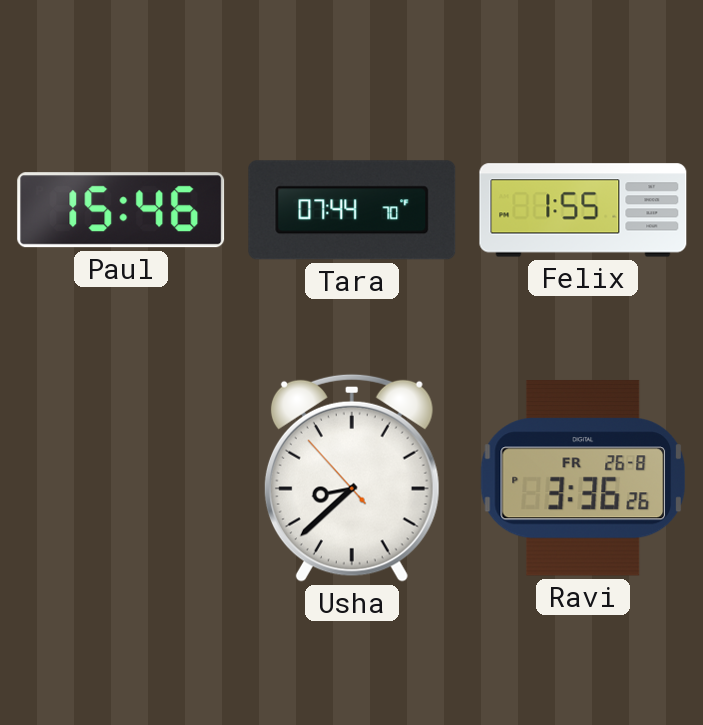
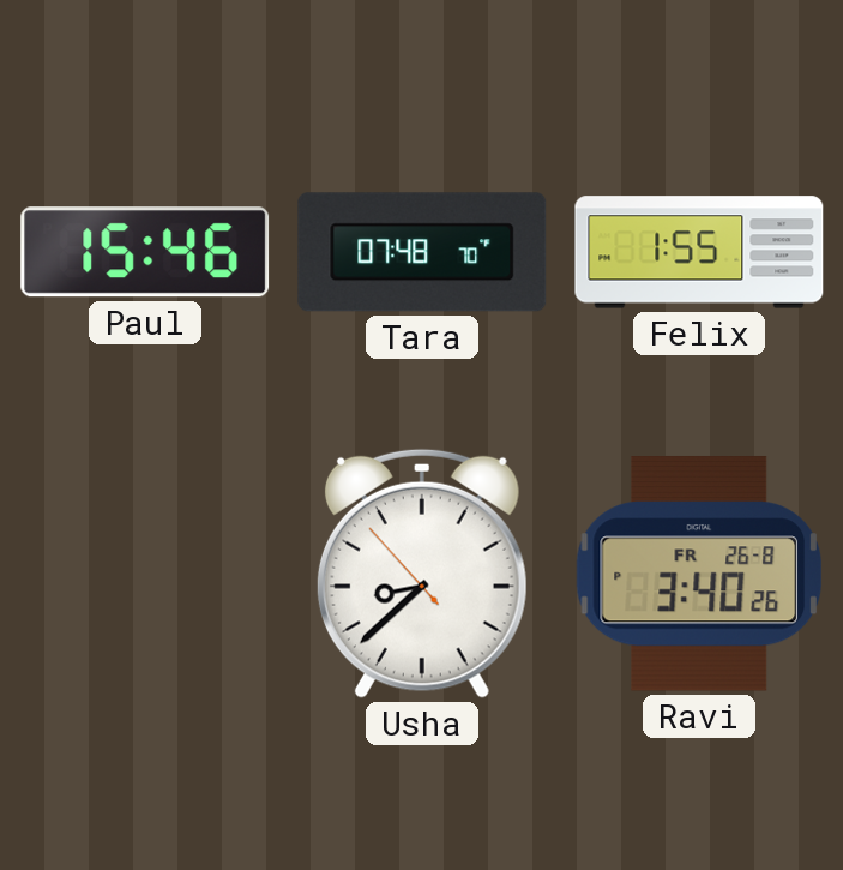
Tara: 07:44 -> 07:48 (422, 252)
Ravi: 3:36 -> 3:40 (698, 574)
